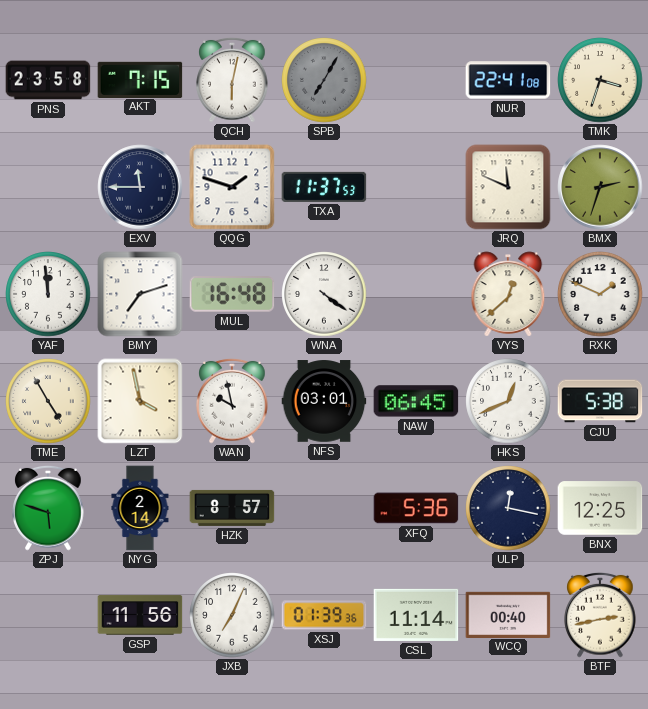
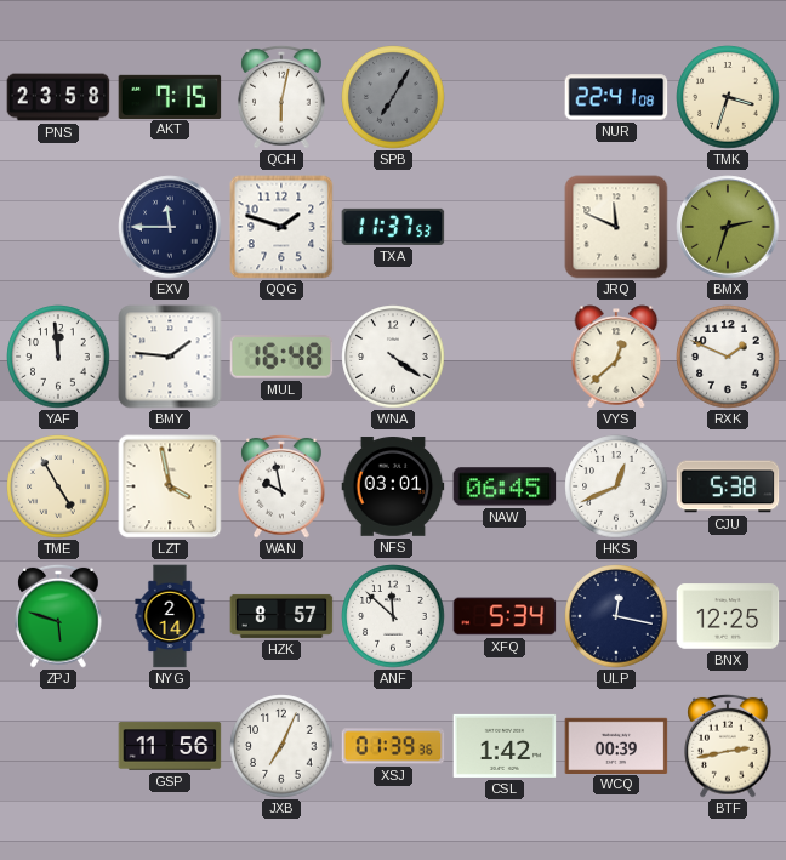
BMY: 7:12 -> 1:46 (170, 357)
ANF: none -> 11:52 (393, 616)
XFQ: 5:36 -> 5:34 (505, 616)
CSL: 11:14 -> 1:42 (505, 746)
WCQ: 00:40 -> 00:39 (616, 745)
